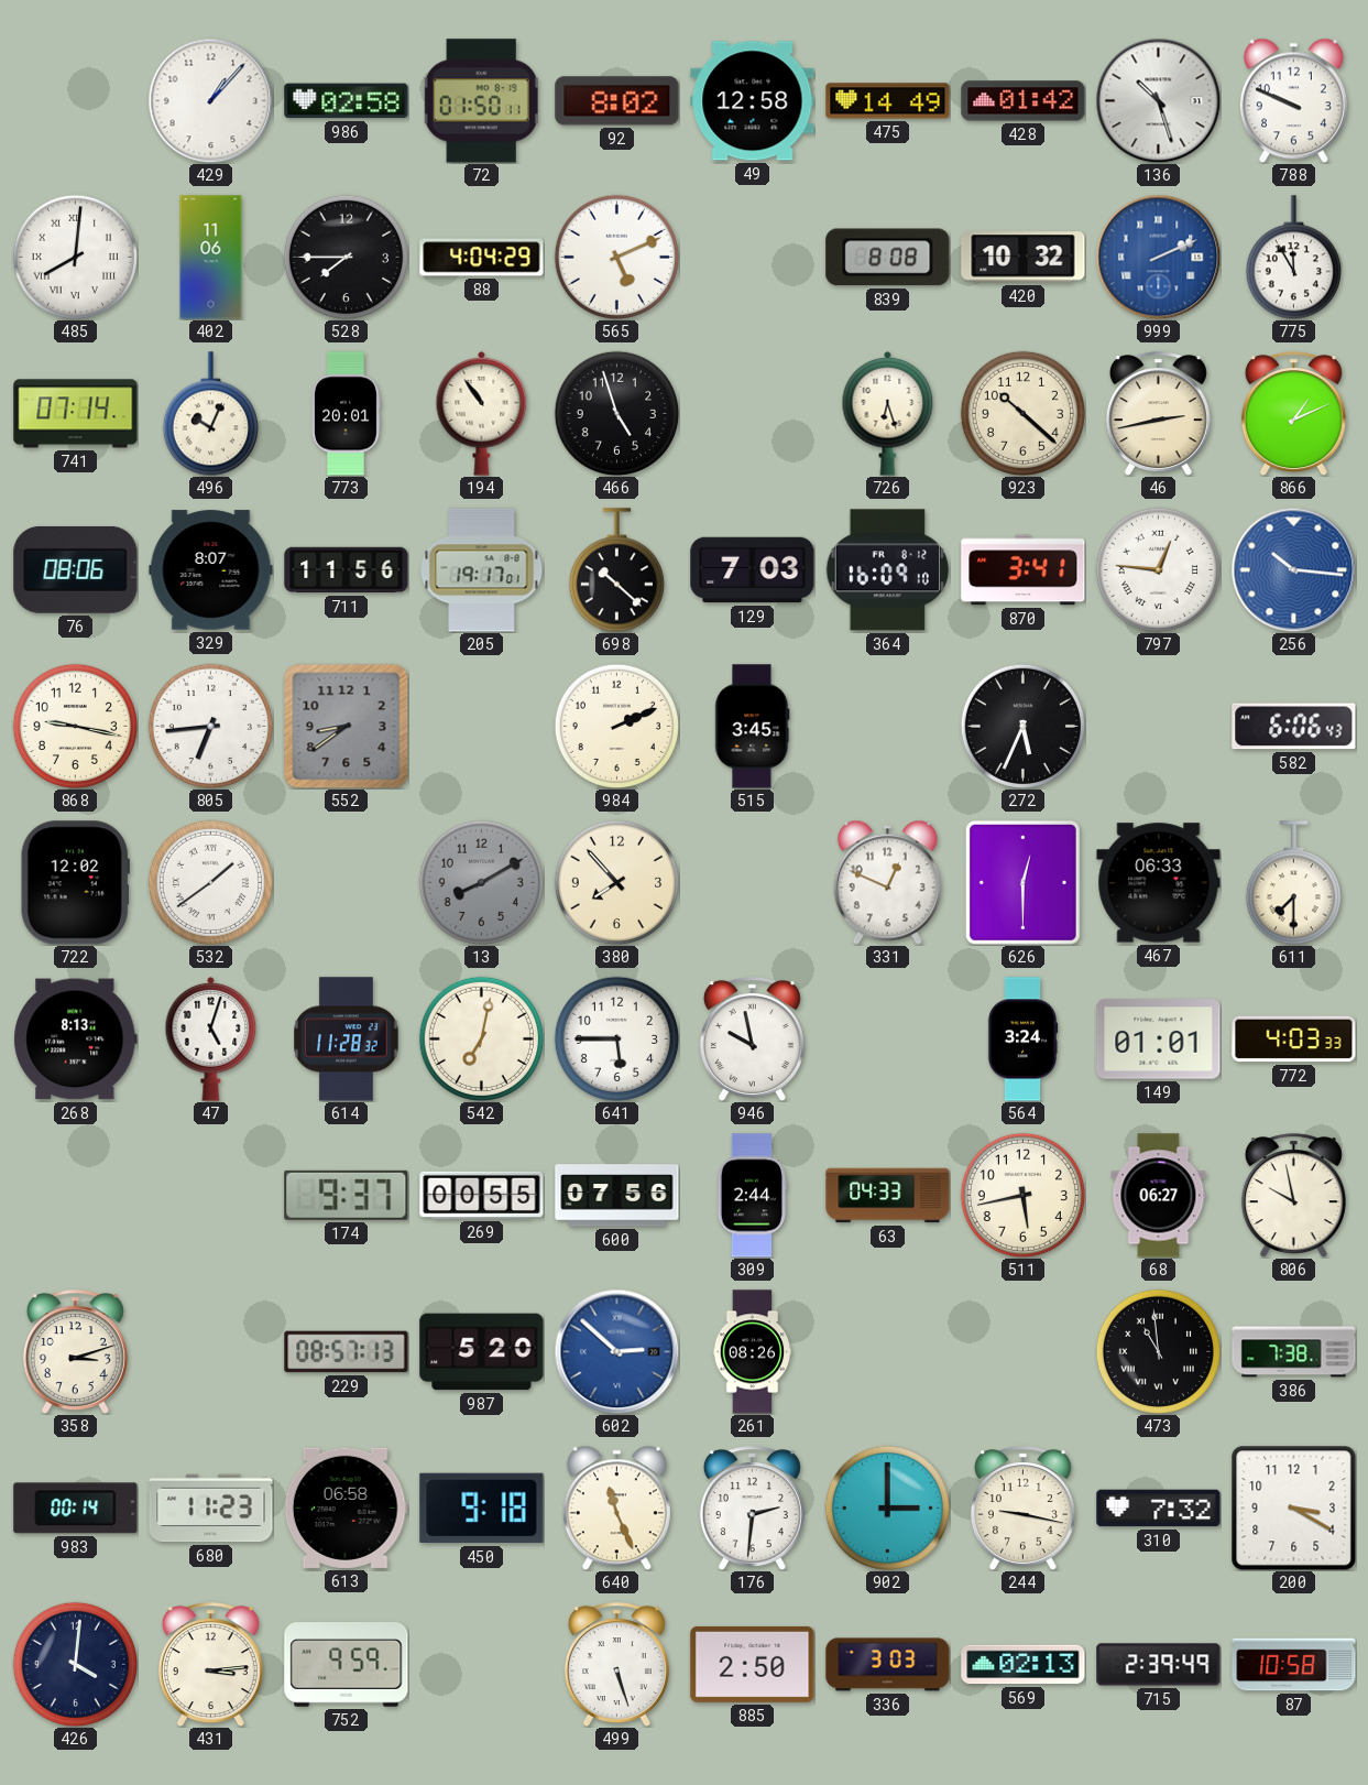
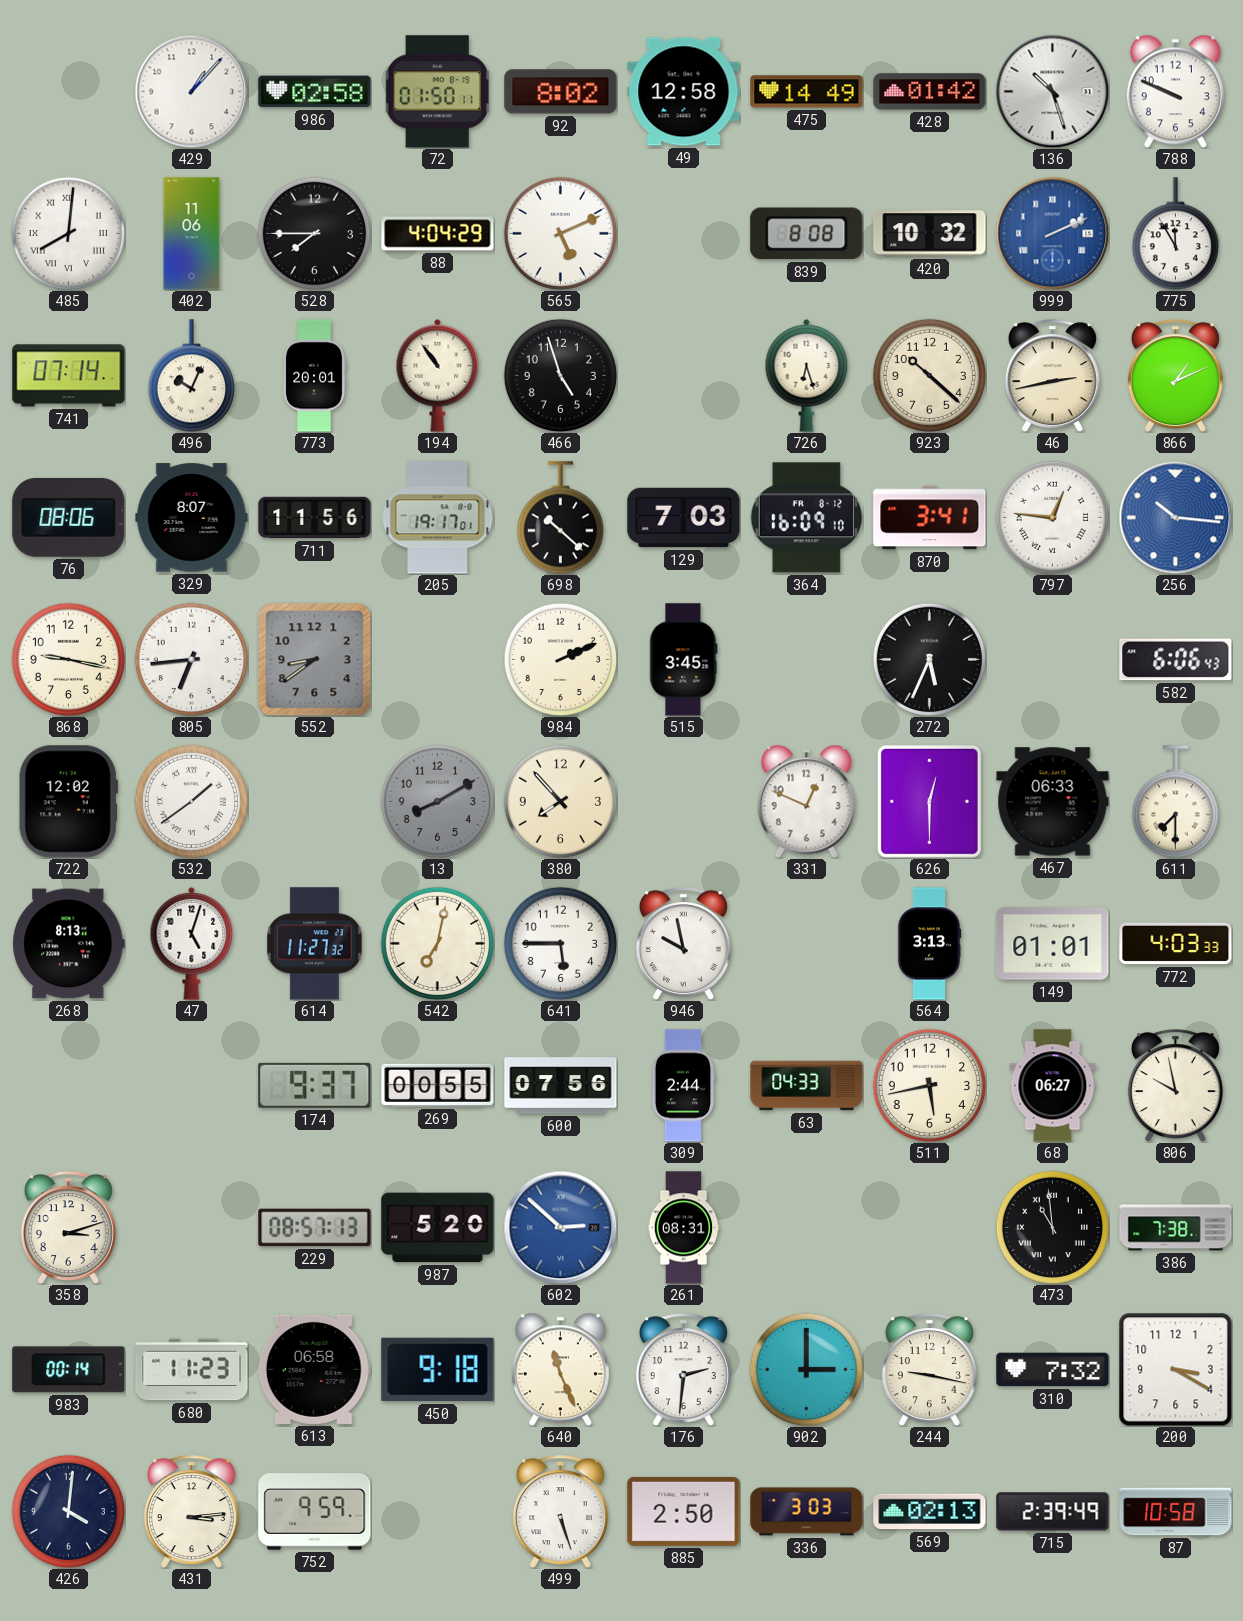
614: 11:28 -> 11:27 (315, 944)
564: 3:24 -> 3:13 (929, 944)
261: 08:26 -> 08:31 (684, 1228)
